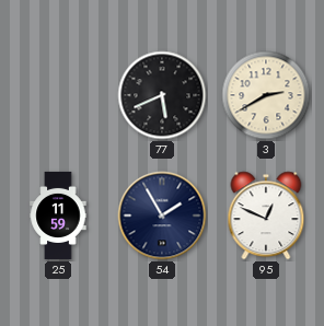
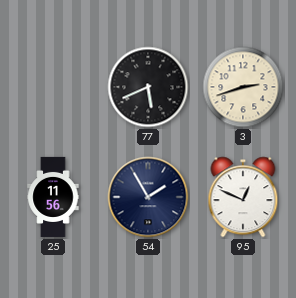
3: 2:40 -> 2:42 (243, 87)
25: 11:59 -> 11:56 (53, 197)
